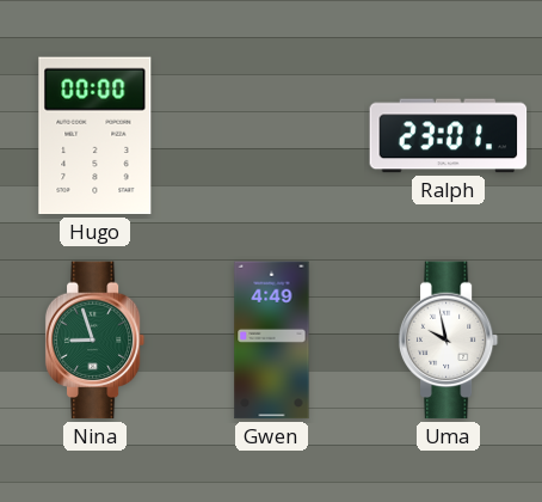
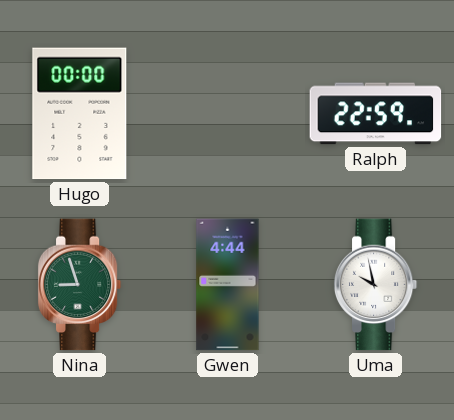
Ralph: 23:01 -> 22:59 (376, 114)
Gwen: 4:49 -> 4:44 (228, 285)
